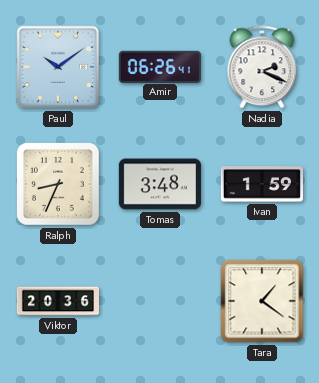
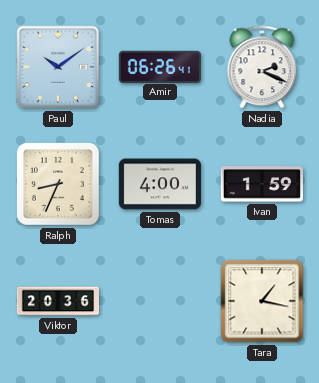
Tomas: 3:48 -> 4:00 (160, 184)
Tara: 1:21 -> 1:17 (262, 301)
